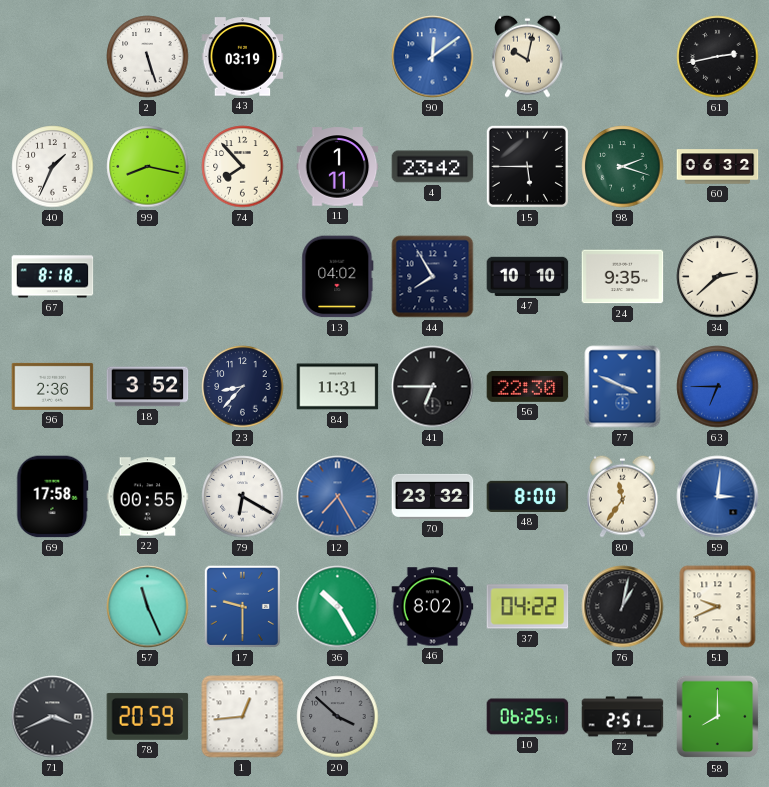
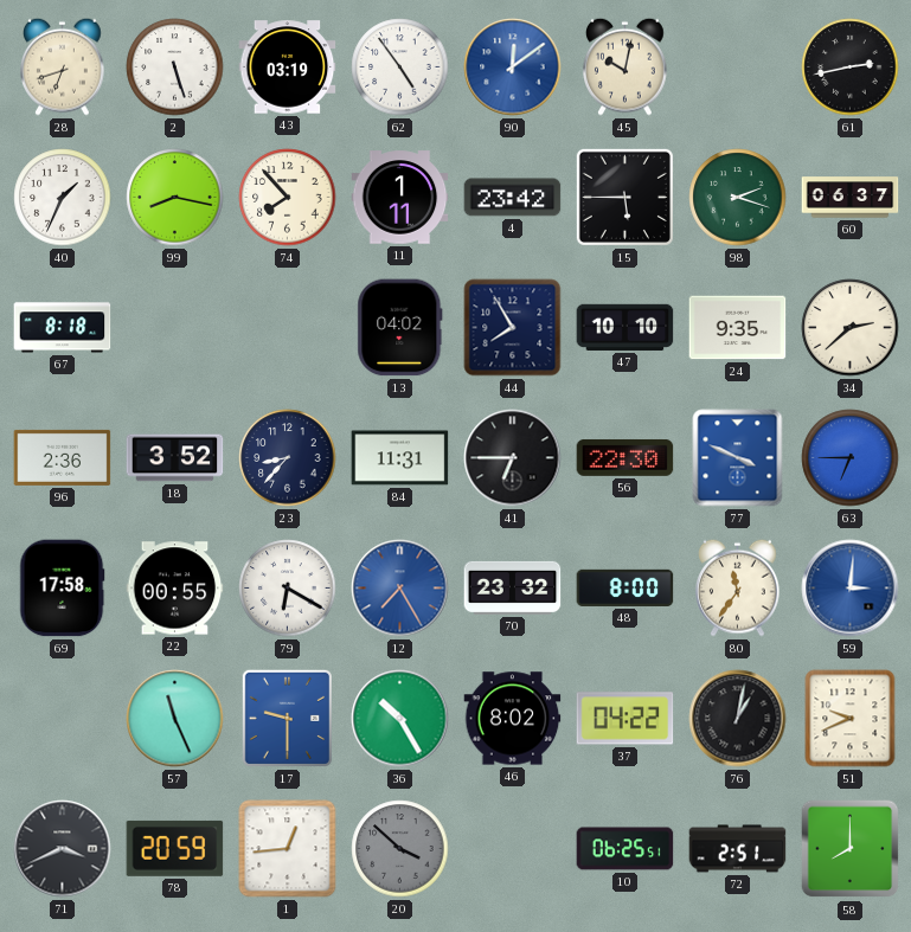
28: none -> 6:42 (63, 66)
62: none -> 4:54 (400, 68)
60: 06:32 -> 06:37 (851, 198)
